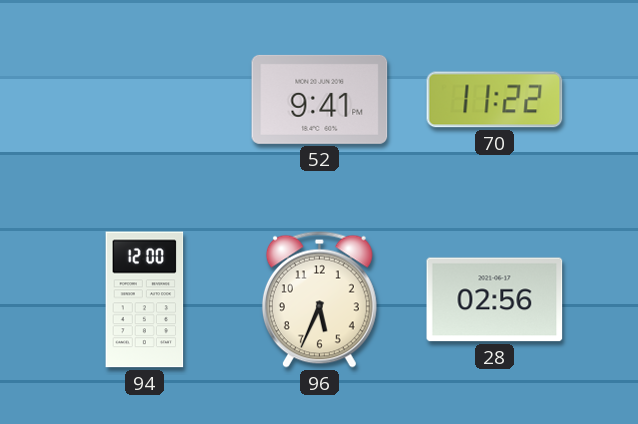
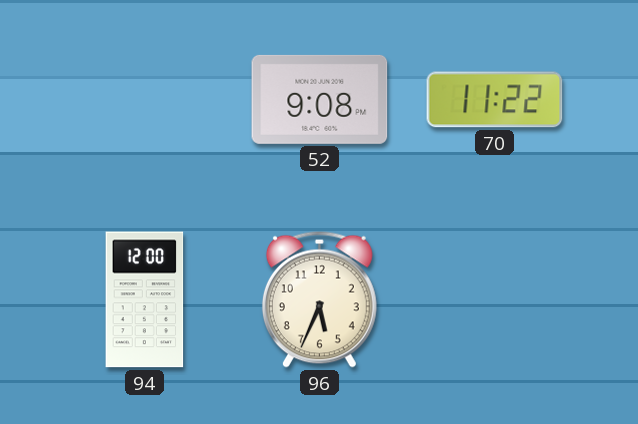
52: 9:41 -> 9:08 (320, 99)
28: 02:56 -> none (495, 300)
